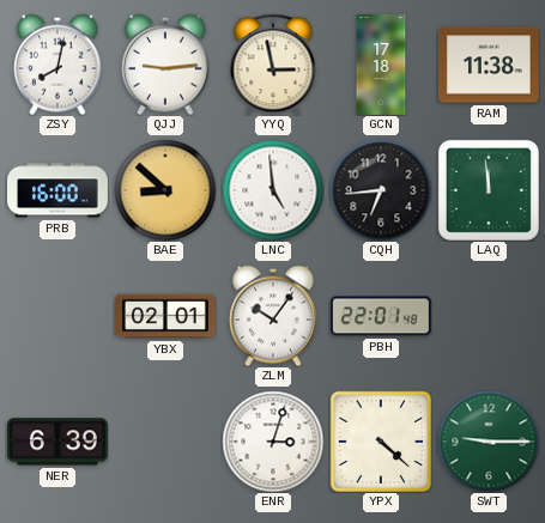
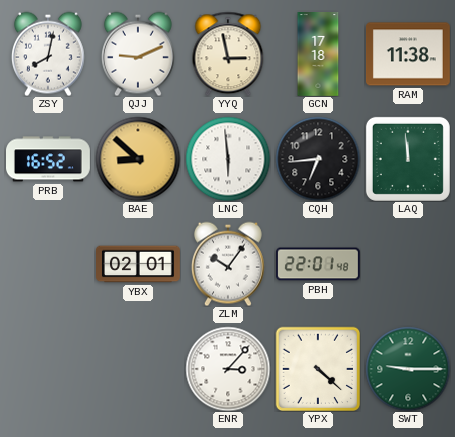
QJJ: 9:14 -> 9:11 (138, 54)
PRB: 16:00 -> 16:52 (49, 159)
LNC: 4:59 -> 5:59 (228, 159)
NER: 6:39 -> none (57, 442)
ENR: 3:03 -> 3:07 (228, 369)
